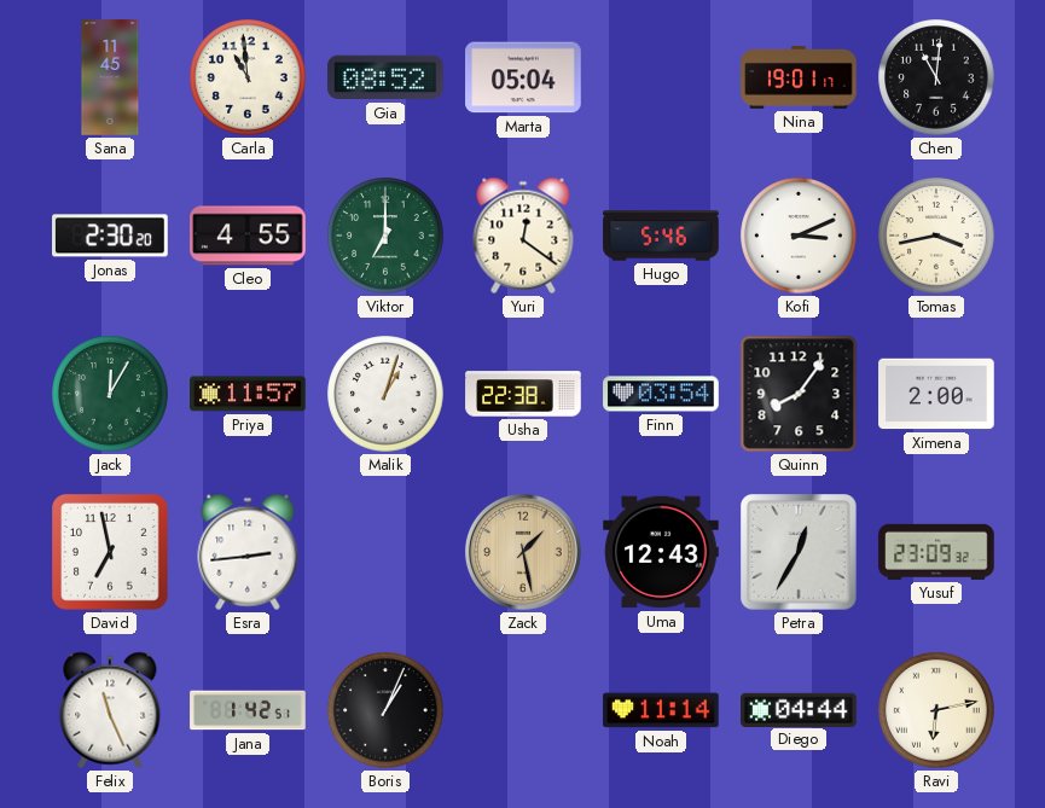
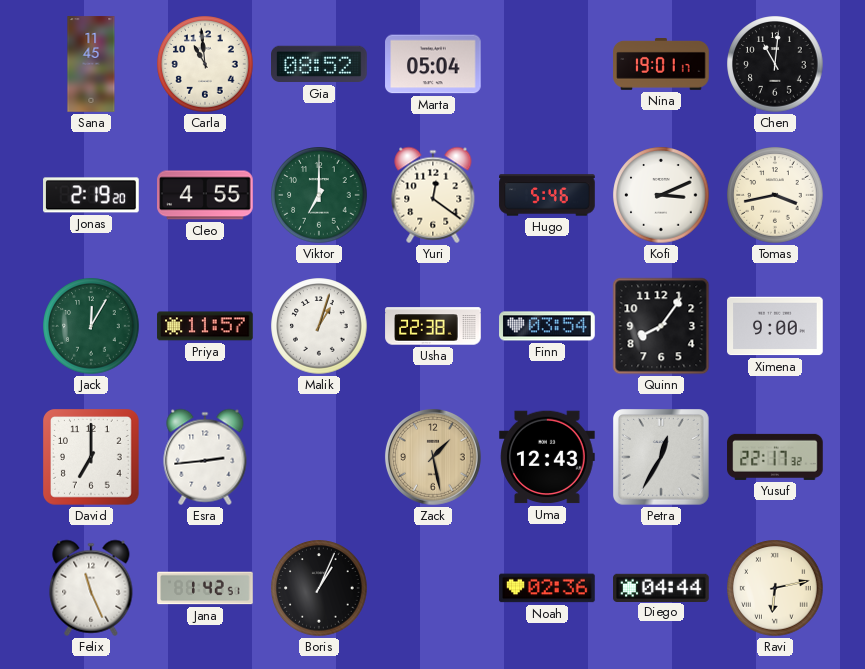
Jonas: 2:30 -> 2:19 (91, 195)
Ximena: 2:00 -> 9:00 (775, 326)
David: 6:58 -> 7:00 (92, 458)
Yusuf: 23:09 -> 22:17 (775, 457)
Noah: 11:14 -> 02:36 (547, 588)
